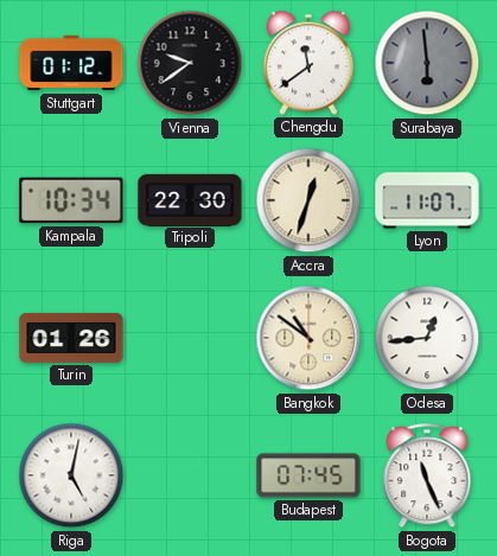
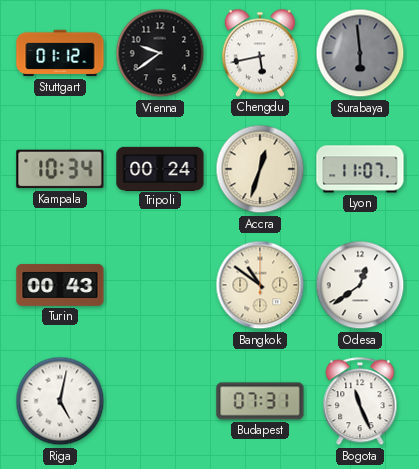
Chengdu: 11:39 -> 5:43 (260, 53)
Tripoli: 22:30 -> 00:24 (160, 168)
Turin: 01:26 -> 00:43 (60, 285)
Odesa: 12:44 -> 12:39 (360, 285)
Budapest: 07:45 -> 07:31 (260, 401)
